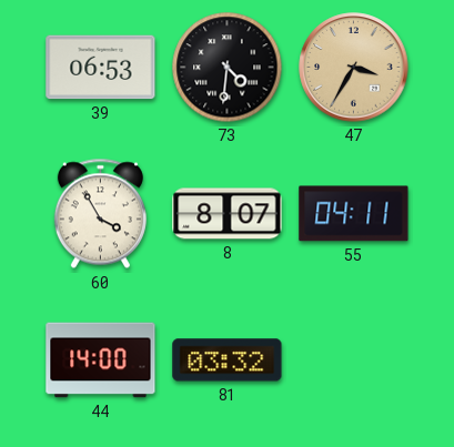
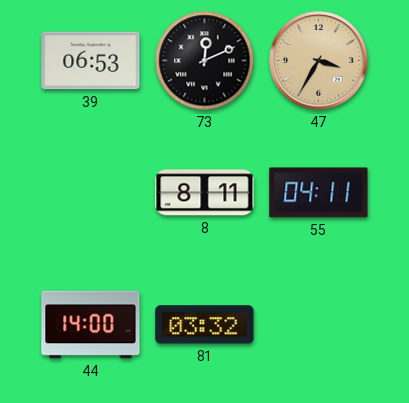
73: 4:31 -> 12:11 (205, 61)
60: 3:55 -> none (100, 214)
8: 8:07 -> 8:11 (205, 193)
